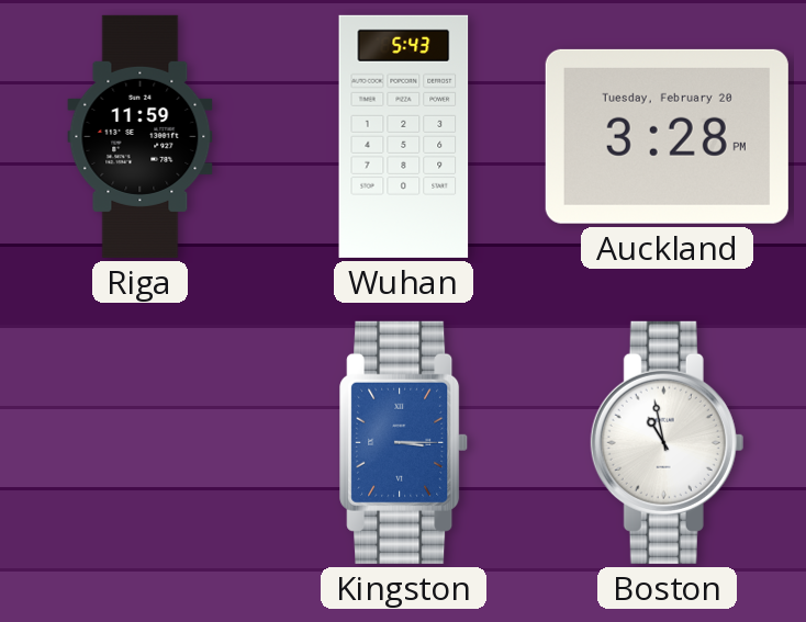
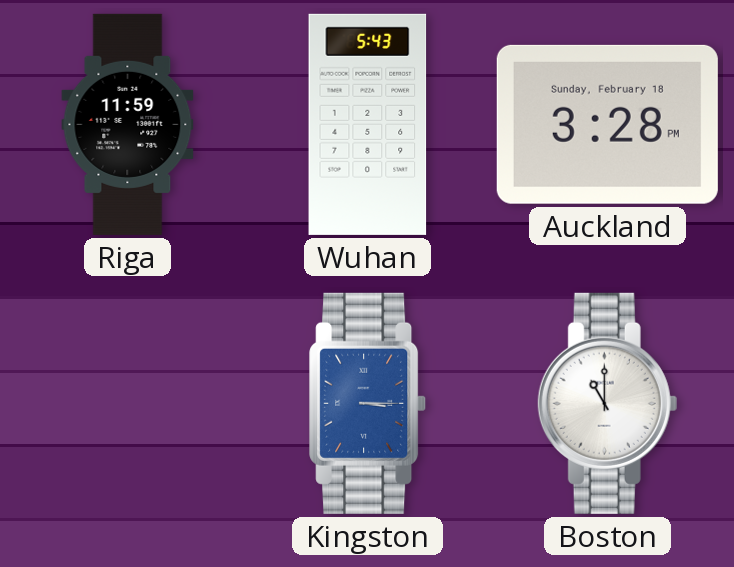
Auckland date: Tuesday, February 20 -> Sunday, February 18 (607, 124)
Boston: 10:58 -> 11:00 (608, 403)
